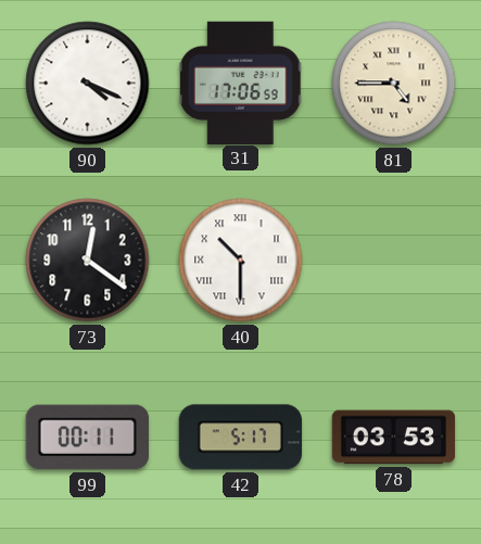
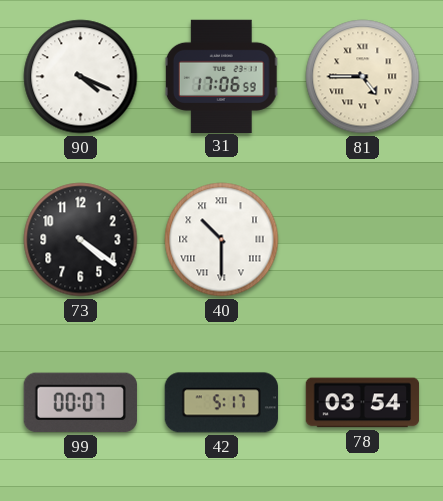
73: 12:21 -> 4:21 (81, 240)
99: 00:11 -> 00:07 (80, 403)
78: 03:53 -> 03:54 (363, 403)
